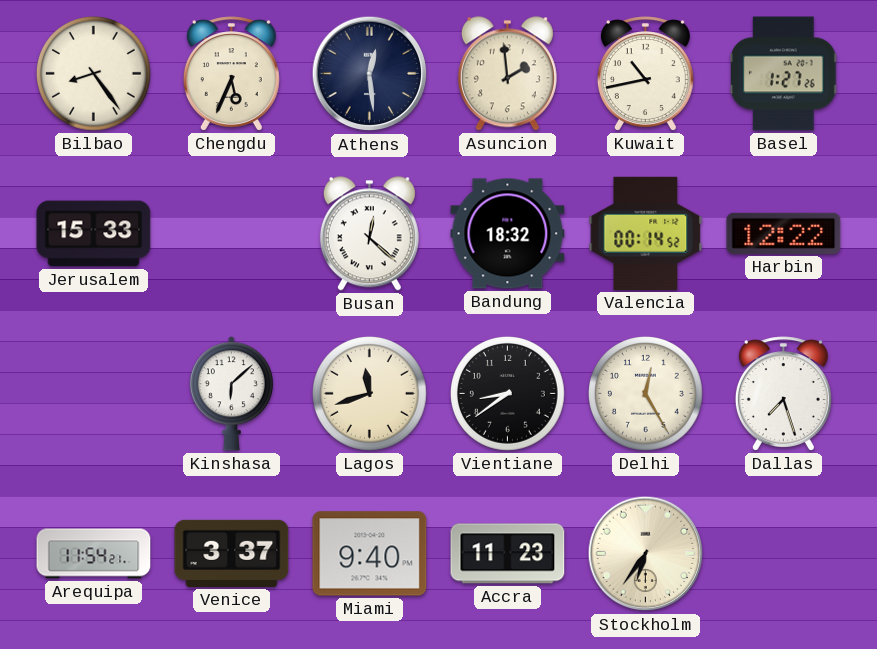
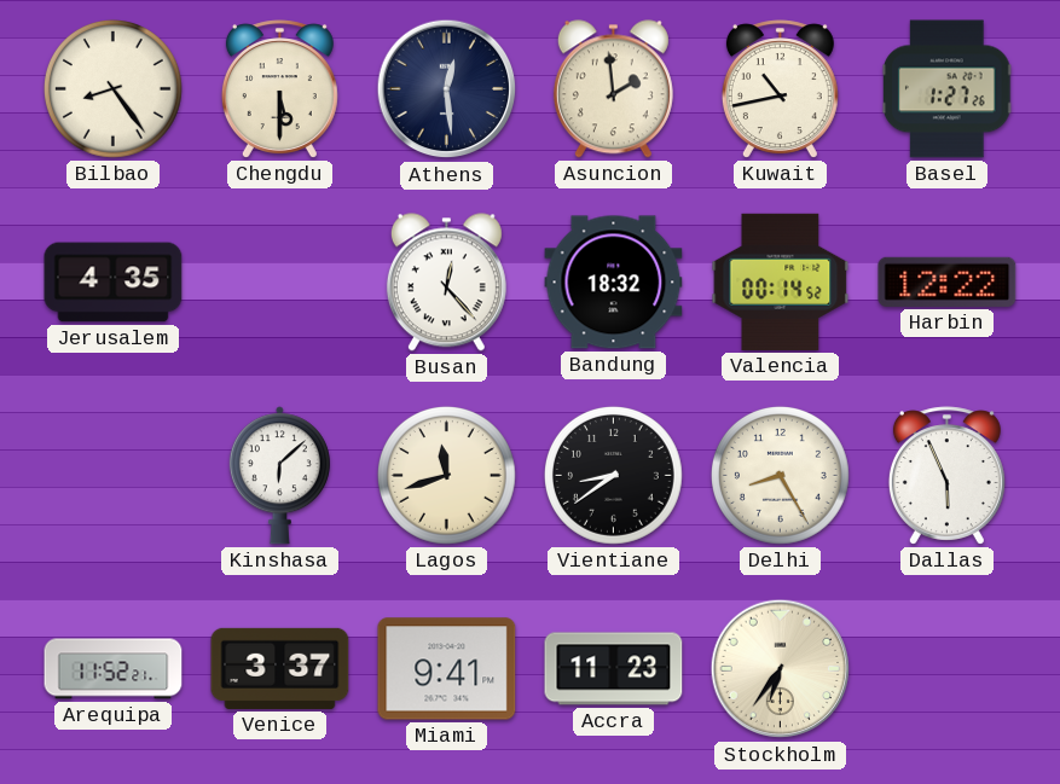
Chengdu: 5:34 -> 5:30 (279, 89)
Jerusalem: 15:33 -> 4:35 (114, 283)
Busan: 12:22 -> 12:23 (446, 283)
Delhi: 12:25 -> 8:25 (780, 475)
Dallas: 7:27 -> 5:56 (946, 476)
Arequipa: 11:54 -> 11:52 (114, 669)
Miami: 9:40 -> 9:41 (447, 669)
